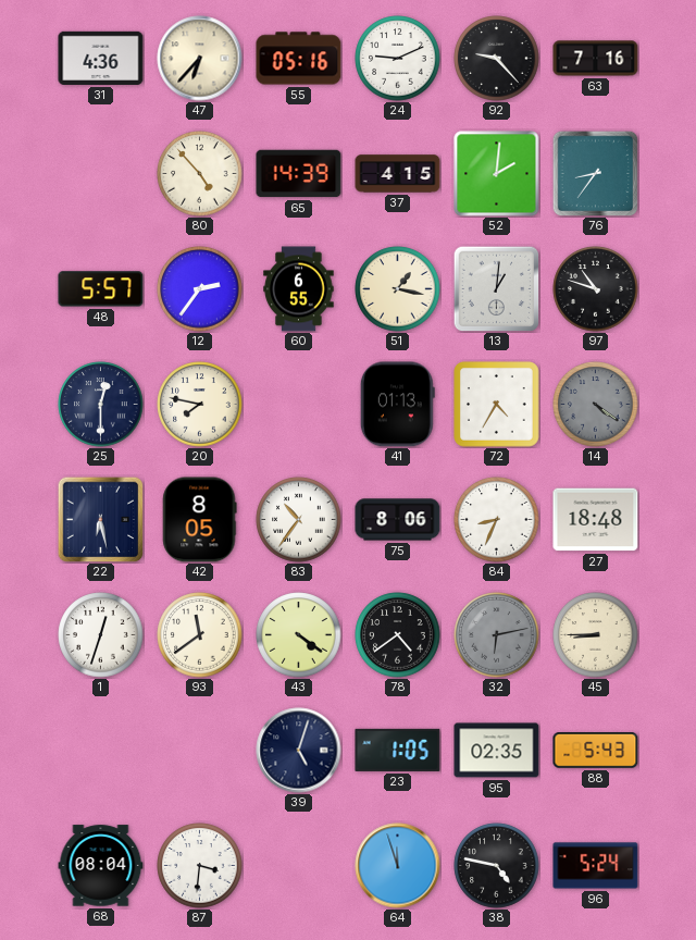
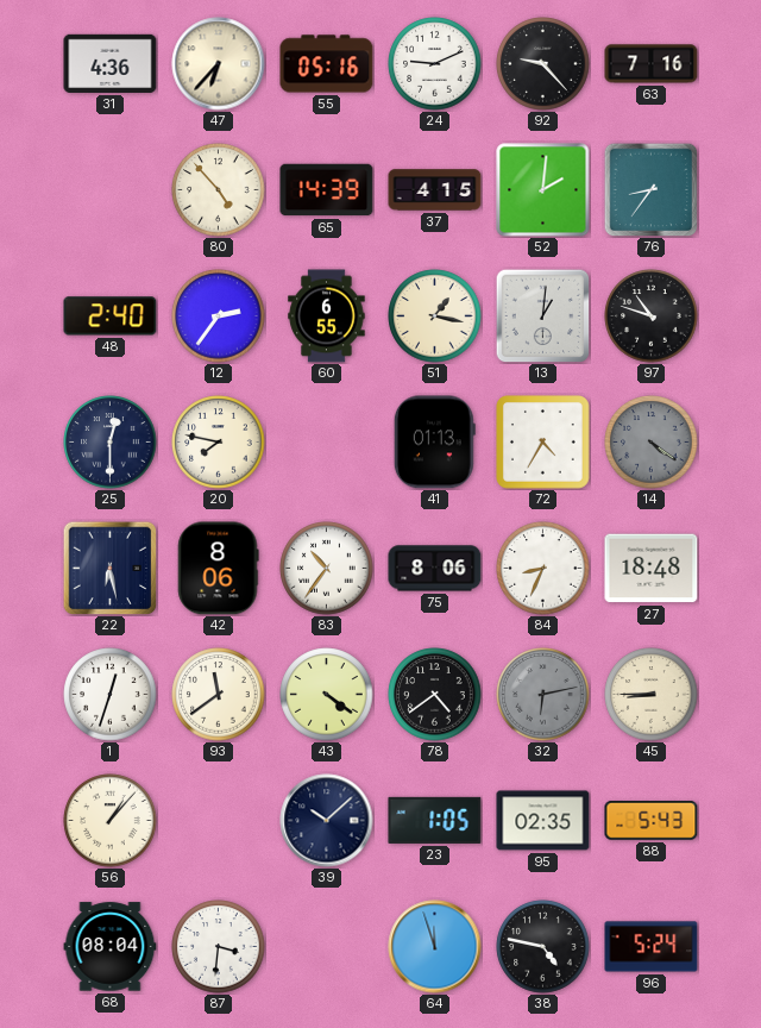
48: 5:57 -> 2:40 (111, 316)
42: 8:05 -> 8:06 (219, 569)
56: none -> 1:07 (111, 821)
39: 5:03 -> 10:08 (327, 821)
